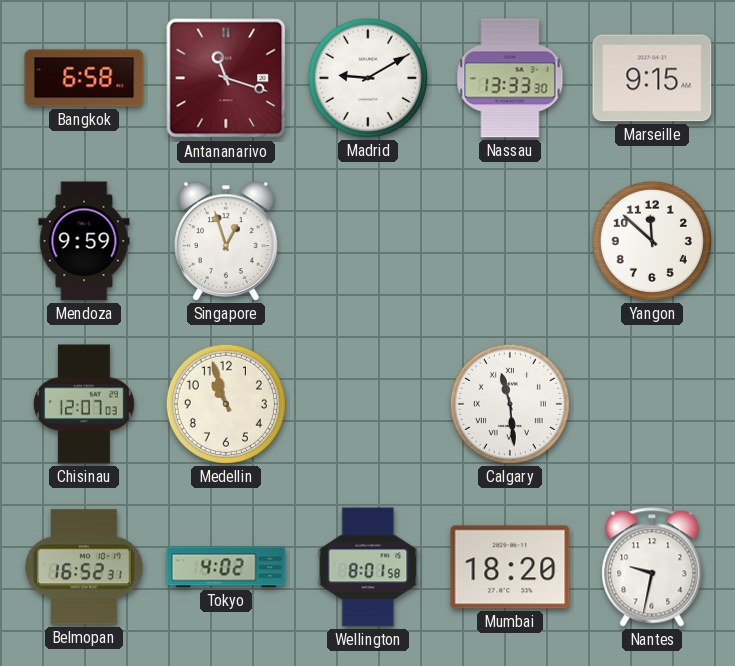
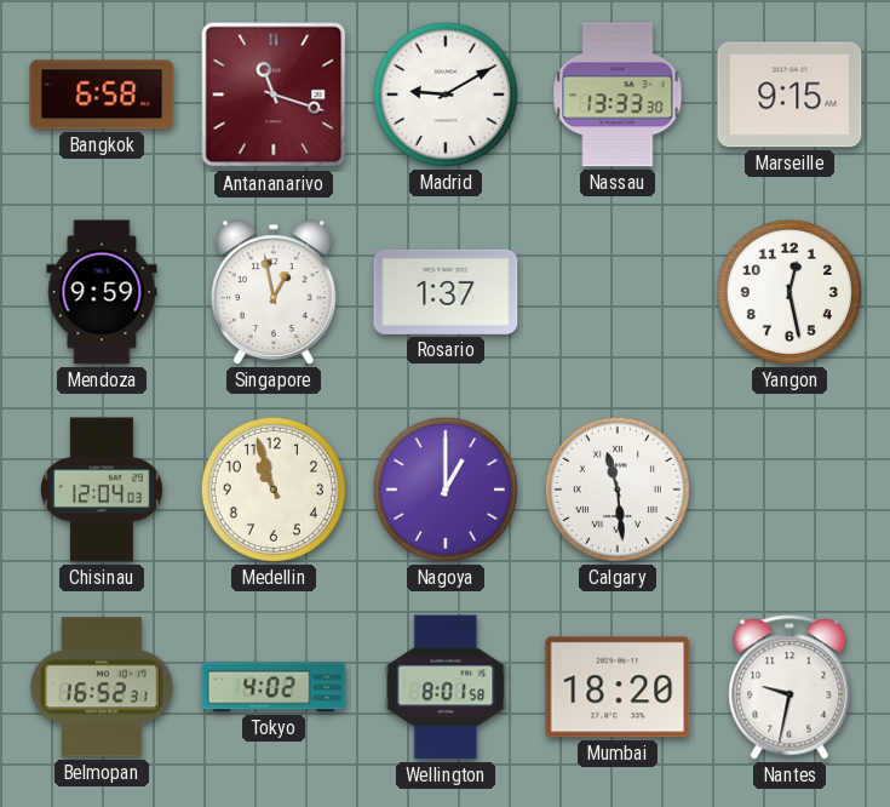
Singapore: 12:57 -> 12:58 (275, 292)
Rosario: none -> 1:37 (446, 292)
Yangon: 11:52 -> 12:28 (789, 292)
Chisinau: 12:07 -> 12:04 (102, 490)
Nagoya: none -> 1:00 (446, 490)
